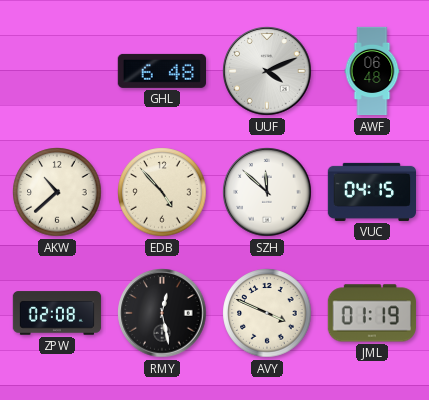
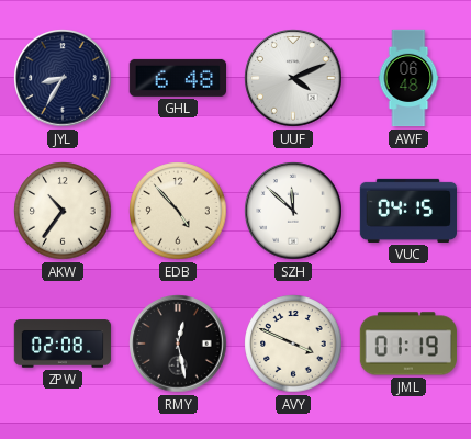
JYL: none -> 8:35 (63, 78)
AKW: 10:38 -> 10:36 (63, 211)
